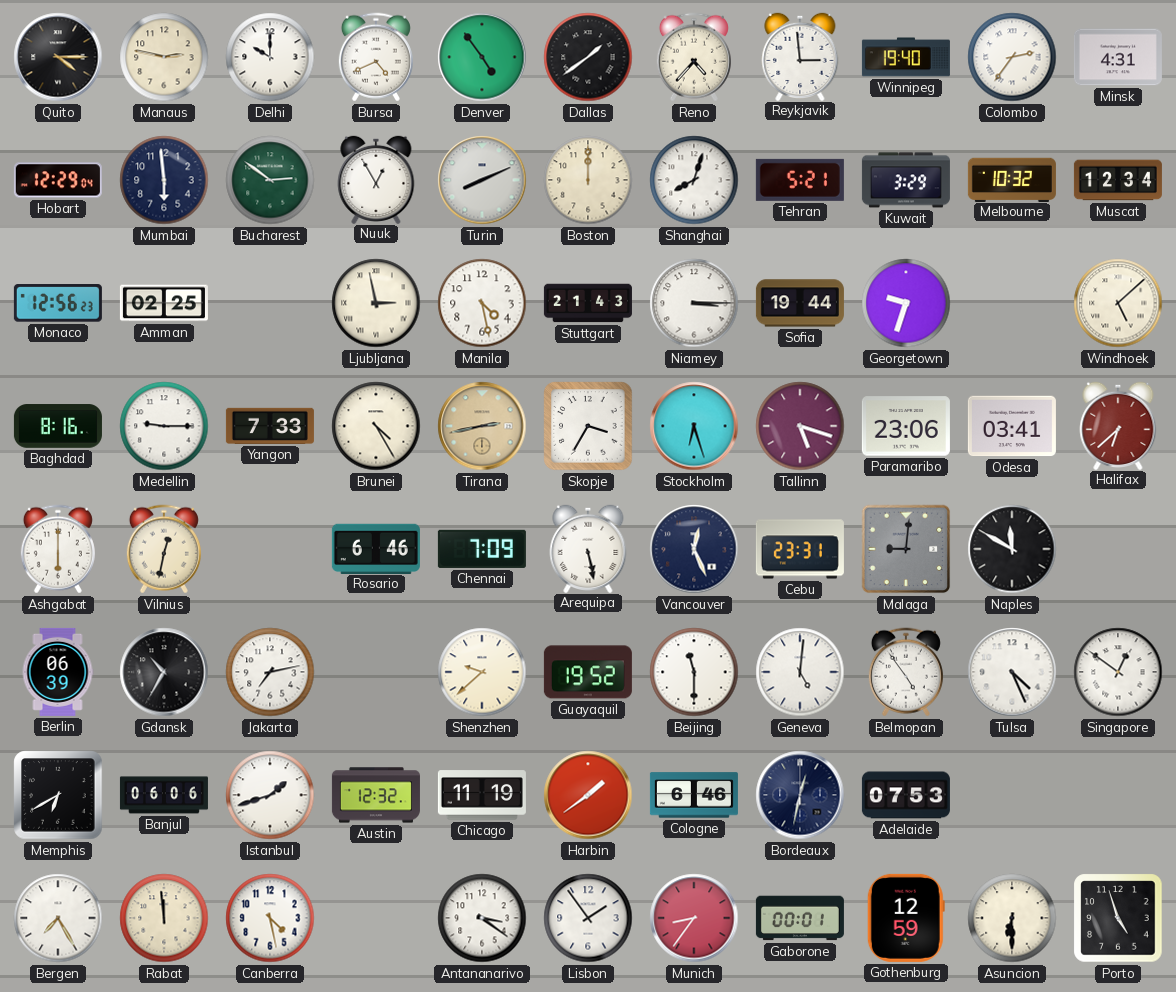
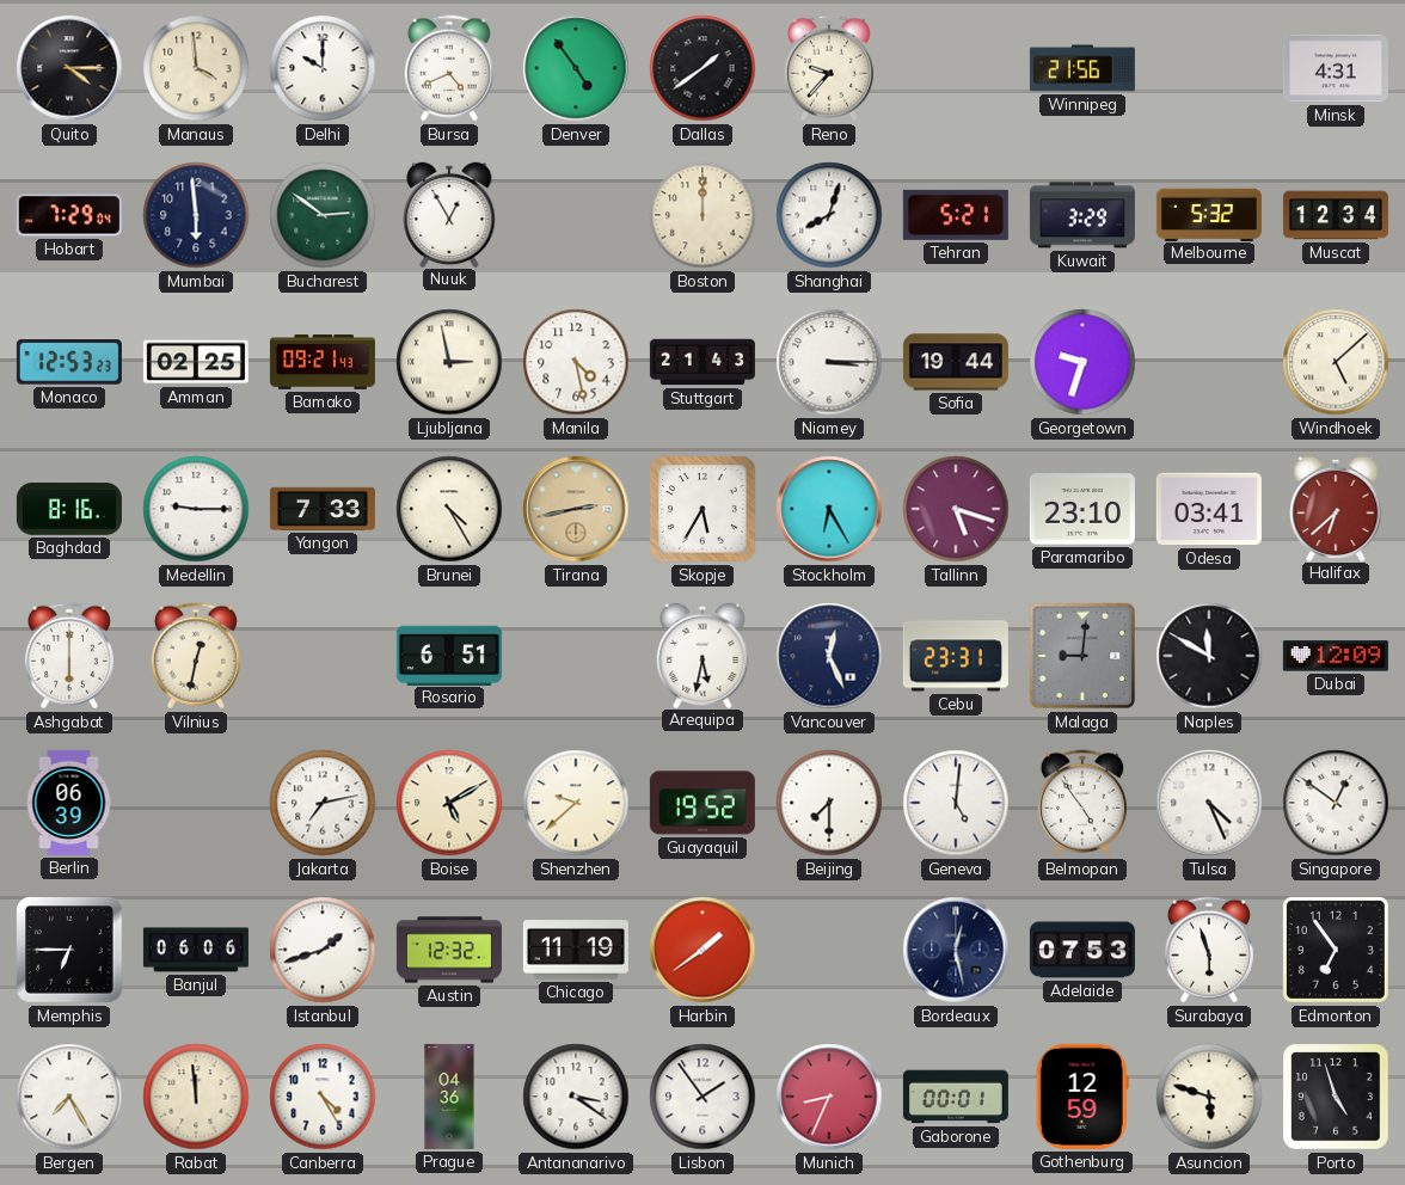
Manaus: 2:47 -> 3:59 (196, 68)
Reno: 4:37 -> 9:37 (829, 68)
Reykjavik: 2:59 -> none (800, 56)
Winnipeg: 19:40 -> 21:56 (1082, 68)
Colombo: 2:36 -> none (1012, 57)
Hobart: 12:29 -> 7:29 (69, 215)
Turin: 8:11 -> none (482, 180)
Melbourne: 10:32 -> 5:32 (1209, 214)
Monaco: 12:56 -> 12:53 (69, 362)
Bamako: none -> 09:21 (323, 362)
Skopje: 3:35 -> 5:35 (702, 509)
Stockholm: 6:27 -> 6:25 (829, 509)
Paramaribo: 23:06 -> 23:10 (1082, 509)
Rosario: 6:46 -> 6:51 (449, 655)
Chennai: 7:09 -> none (482, 549)
Arequipa: 5:28 -> 5:32 (702, 655)
Dubai: none -> 12:09 (1336, 656)
Gdansk: 10:35 -> none (164, 672)
Boise: none -> 5:10 (449, 803)
Beijing: 11:30 -> 7:30 (829, 803)
Memphis: 6:40 -> 6:45 (69, 950)
Cologne: 6:46 -> none (694, 795)
Bordeaux: 12:32 -> 12:28 (956, 950)
Surabaya: none -> 5:57 (1209, 950)
Edmonton: none -> 6:54 (1336, 950)
Canberra: 4:28 -> 4:25 (323, 1097)
Prague: none -> 04:36 (449, 1097)
Munich: 8:36 -> 8:34 (829, 1097)
Asuncion: 6:30 -> 5:48 (1209, 1097)
